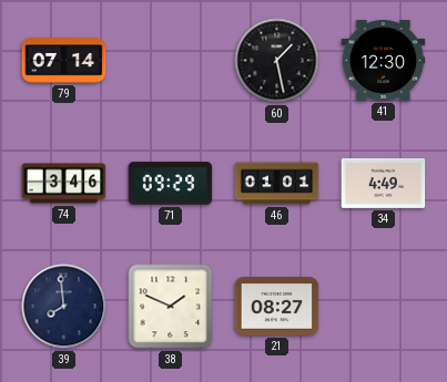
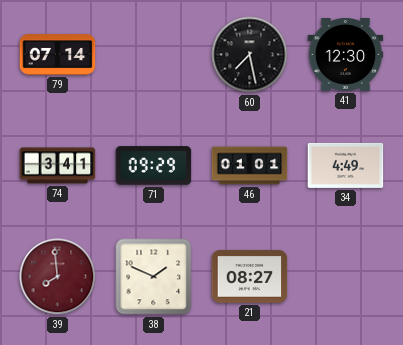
60: 1:28 -> 7:28 (250, 55)
74: 3:46 -> 3:41 (58, 166)
39 dial: navy -> burgundy (58, 277)
